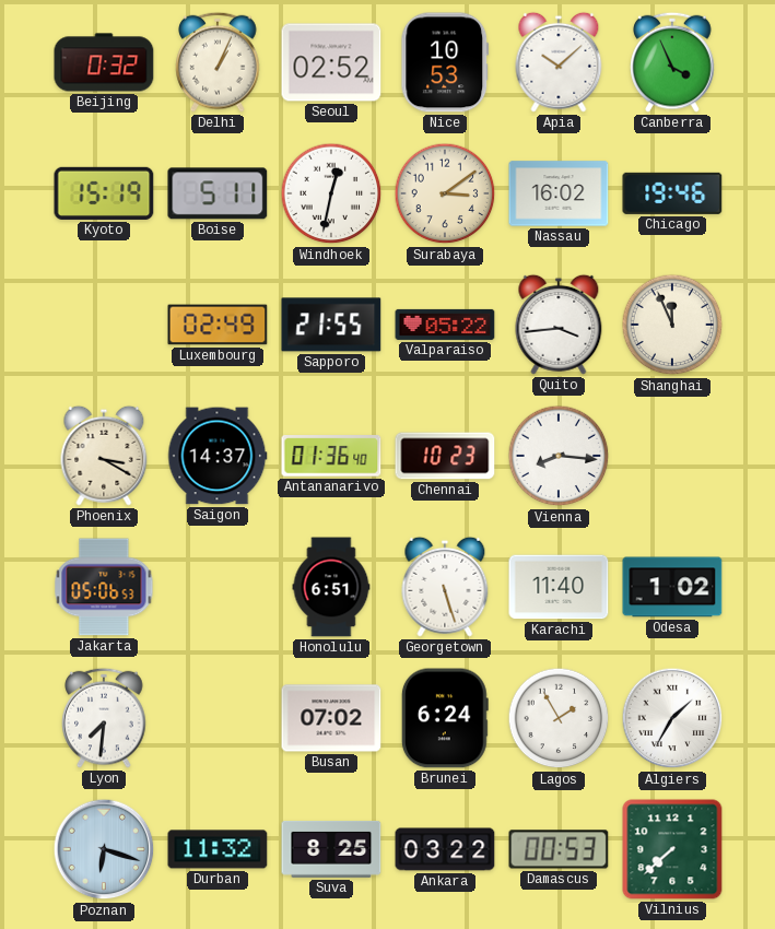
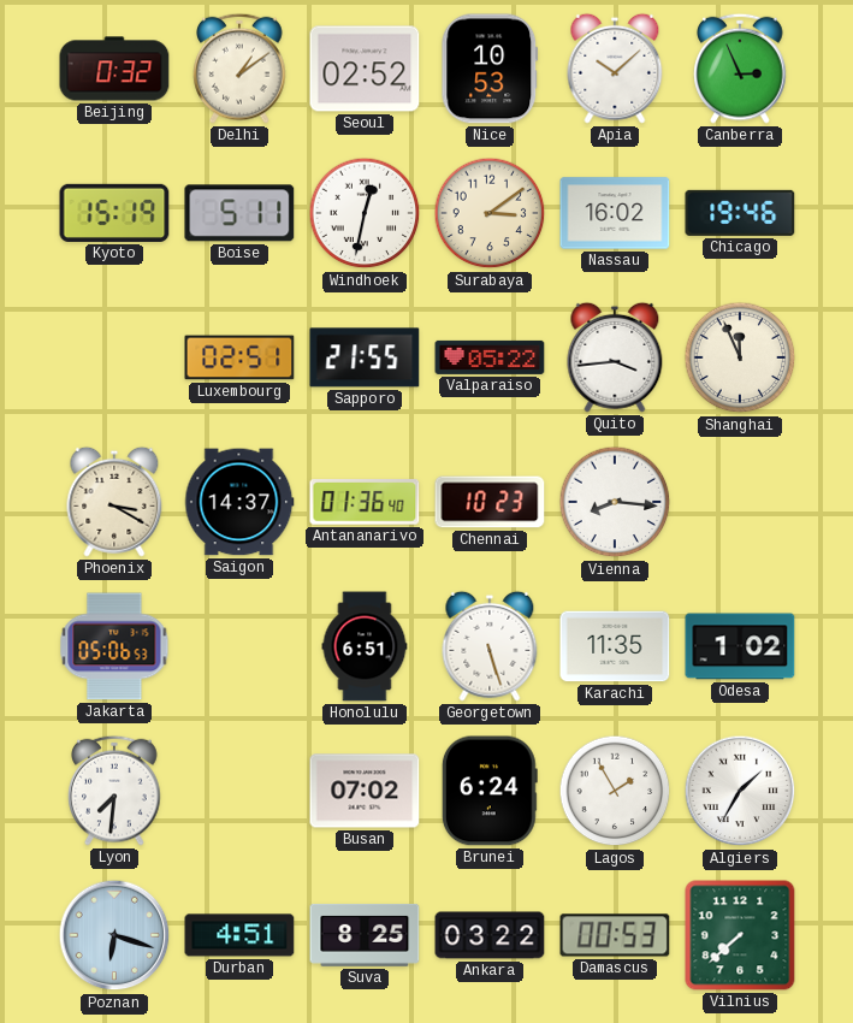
Delhi: 1:04 -> 1:09 (239, 69)
Canberra: 3:56 -> 2:56 (740, 69)
Luxembourg: 02:49 -> 02:51 (239, 357)
Karachi: 11:40 -> 11:35 (615, 646)
Durban: 11:32 -> 4:51 (239, 935)
